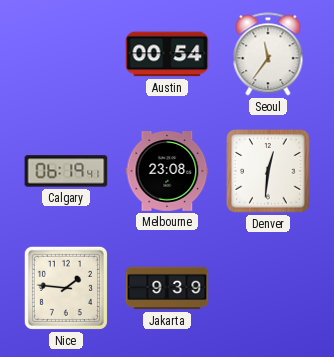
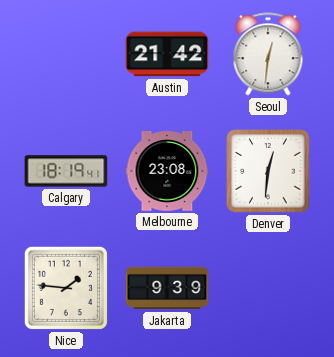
Austin: 00:54 -> 21:42 (167, 54)
Seoul: 11:36 -> 12:31 (268, 54)
Calgary: 06:19 -> 18:19 (66, 171)
